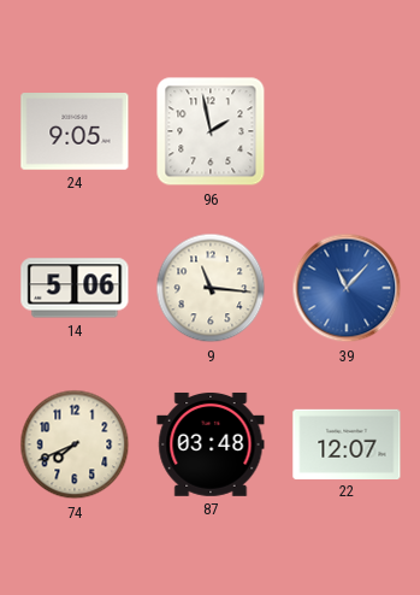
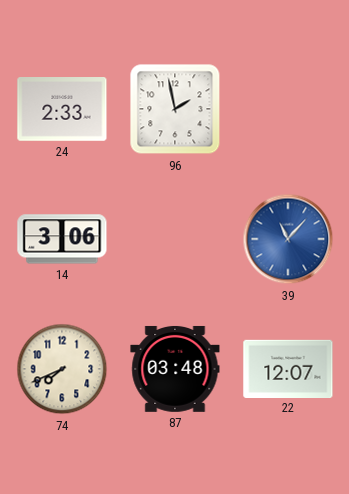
24: 9:05 -> 2:33 (62, 110)
14: 5:06 -> 3:06 (62, 239)
9: 11:16 -> none (211, 288)
